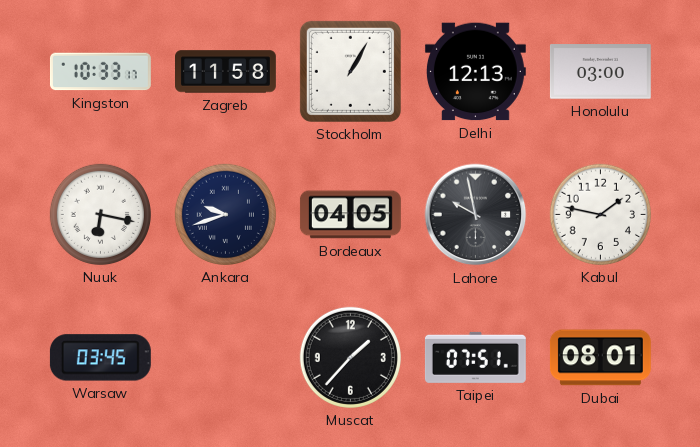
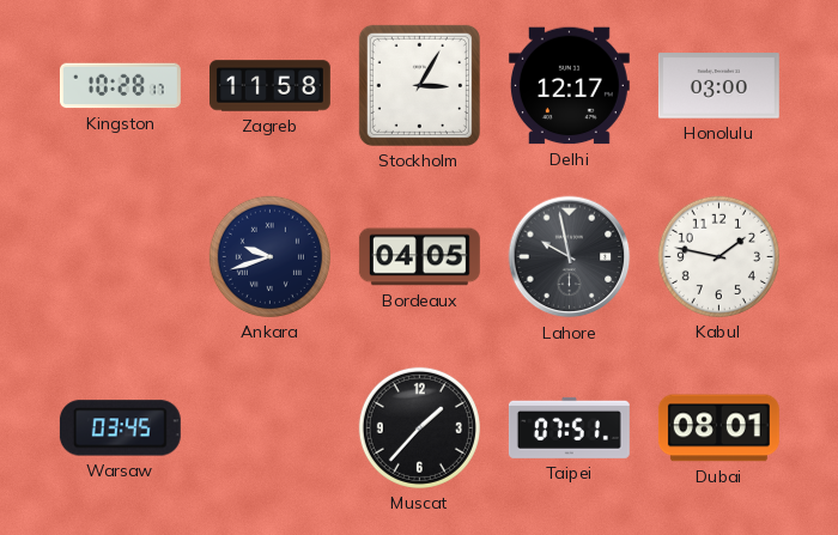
Kingston: 10:33 -> 10:28 (120, 86)
Stockholm: 1:05 -> 3:05 (419, 85)
Delhi: 12:13 -> 12:17 (569, 86)
Nuuk: 6:17 -> none (100, 214)
